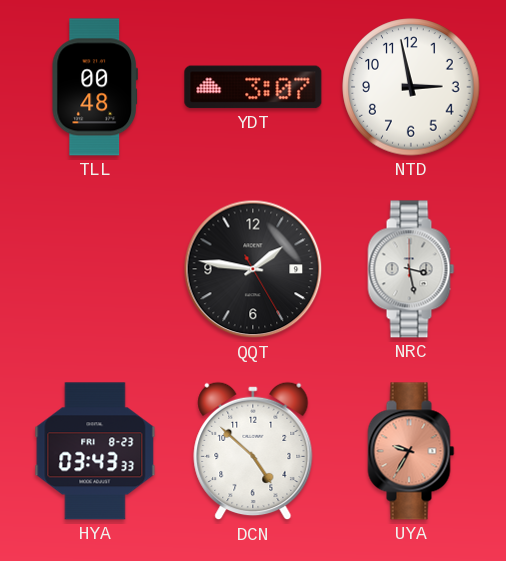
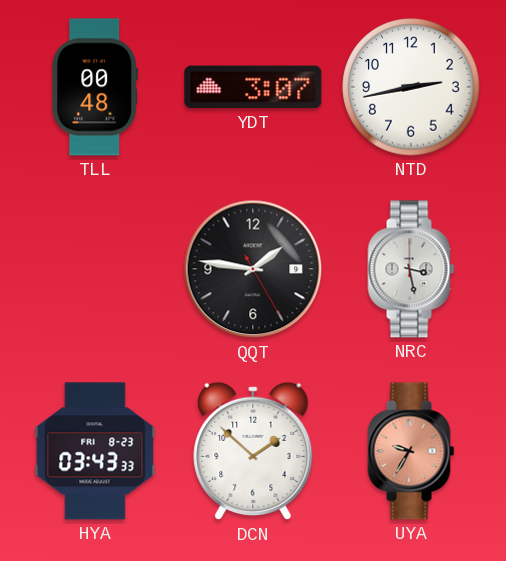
NTD: 2:58 -> 2:43 (411, 87)
DCN: 4:52 -> 1:52 (253, 451)
